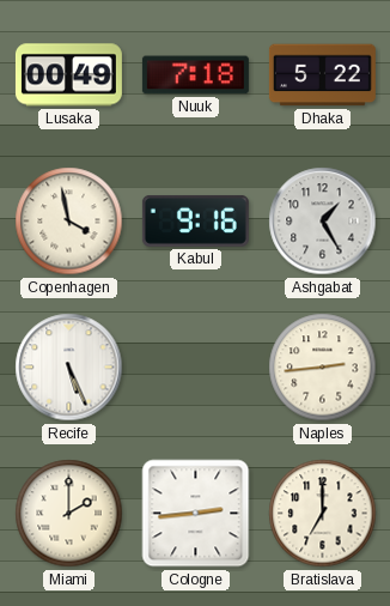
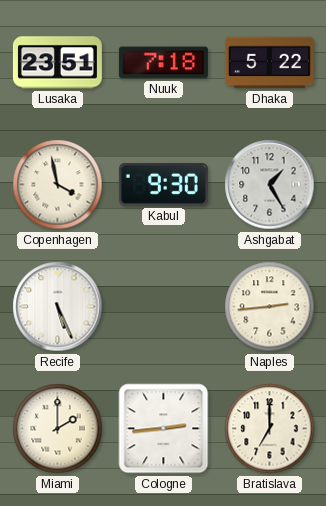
Lusaka: 00:49 -> 23:51 (57, 63)
Kabul: 9:16 -> 9:30 (163, 184)
